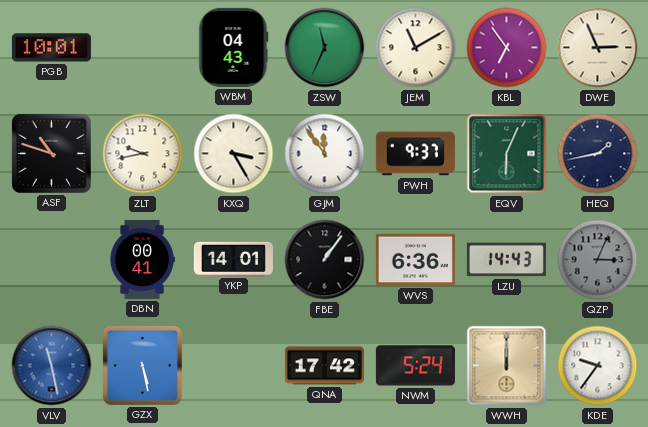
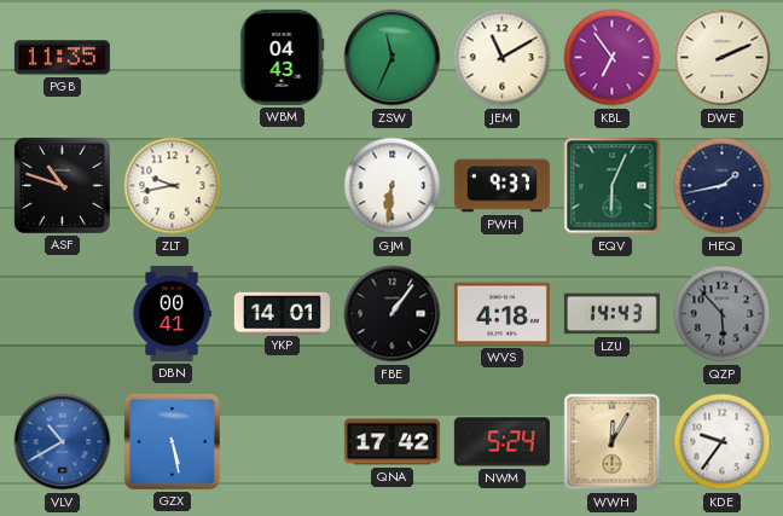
PGB: 10:01 -> 11:35 (62, 58)
DWE: 2:56 -> 2:11 (723, 58)
KXQ: 3:25 -> none (234, 154)
GJM: 11:54 -> 6:31 (393, 186)
WVS: 6:36 -> 4:18 (501, 314)
QZP: 3:04 -> 5:53 (723, 314)
VLV: 11:28 -> 10:40 (63, 442)
WWH: 12:00 -> 12:05 (613, 442)
